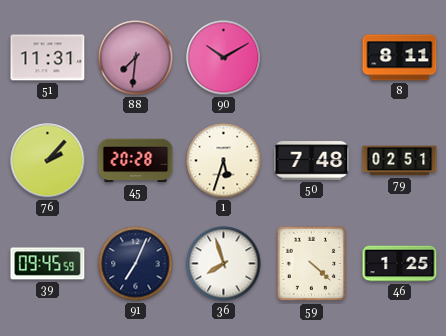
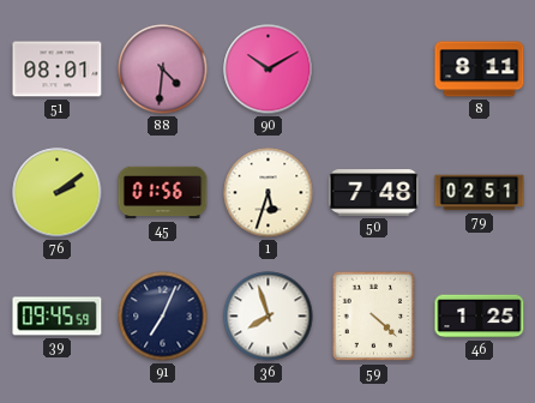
51: 11:31 -> 08:01 (58, 70)
88: 7:31 -> 4:31 (163, 70)
76: 2:07 -> 2:09 (58, 193)
45: 20:28 -> 01:56 (163, 193)
